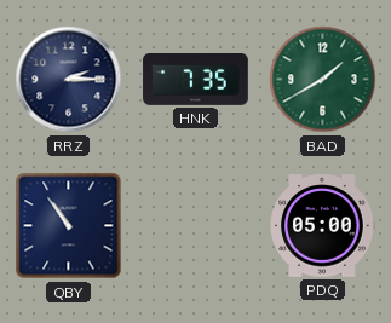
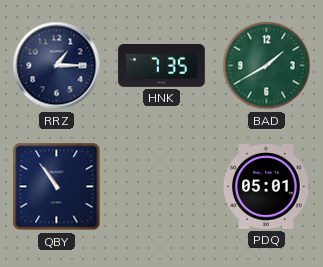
RRZ: 2:15 -> 1:15 (57, 66)
PDQ: 05:00 -> 05:01 (266, 187)
